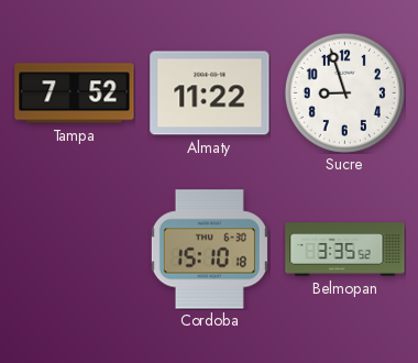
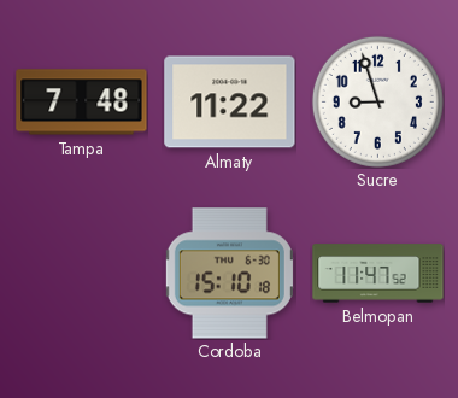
Tampa: 7:52 -> 7:48 (82, 103)
Belmopan: 3:35 -> 11:47 (378, 274)
